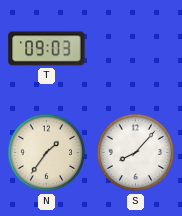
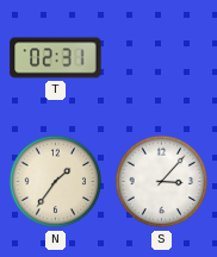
T: 09:03 -> 02:31 (56, 58)
S: 8:07 -> 3:07 (162, 182)
